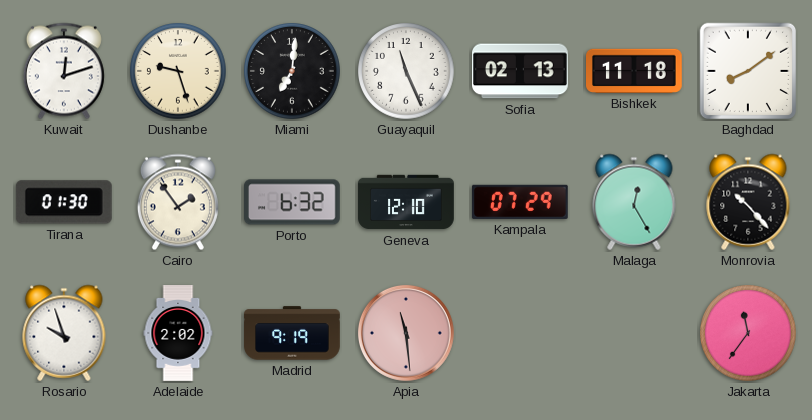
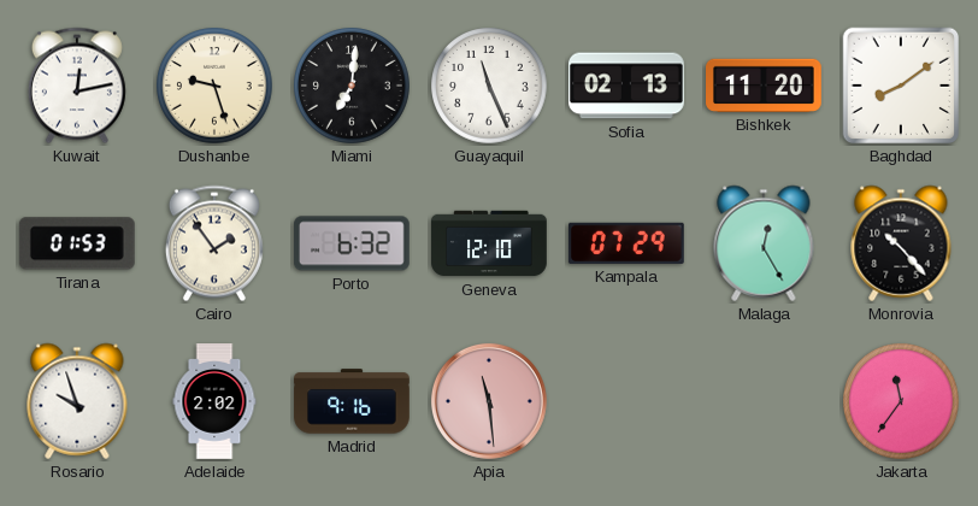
Kuwait: 12:12 -> 12:13 (77, 86)
Bishkek: 11:18 -> 11:20 (765, 86)
Tirana: 01:30 -> 01:53 (77, 243)
Madrid: 9:19 -> 9:16 (352, 401)
